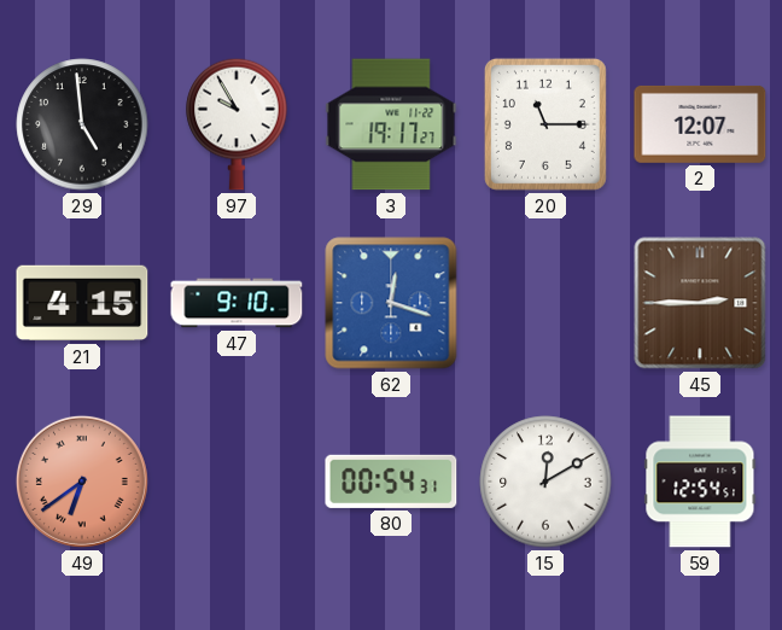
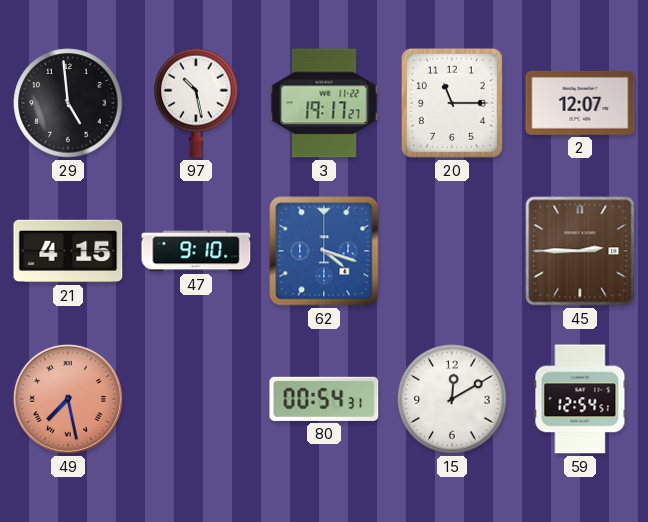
97: 9:55 -> 10:28 (196, 103)
62: 12:18 -> 4:18 (324, 251)
49: 6:39 -> 7:28 (68, 399)
